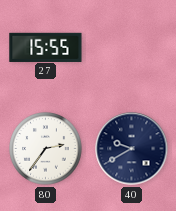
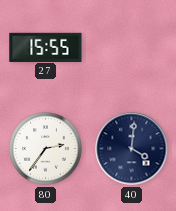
40: 9:40 -> 4:01 (132, 149)
